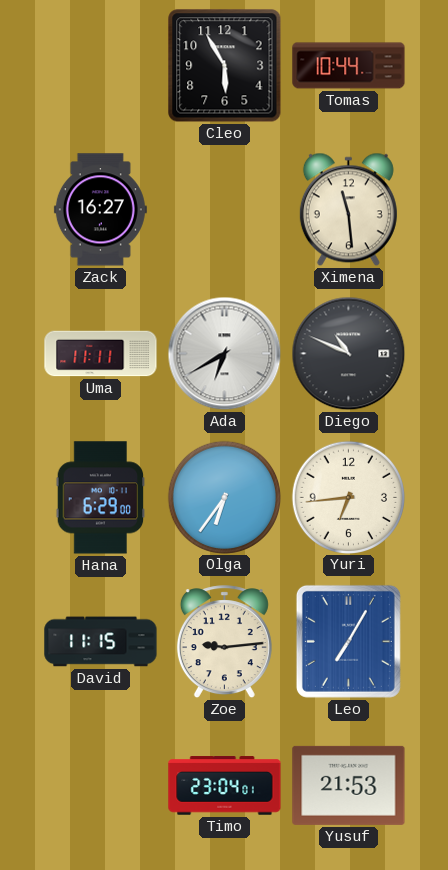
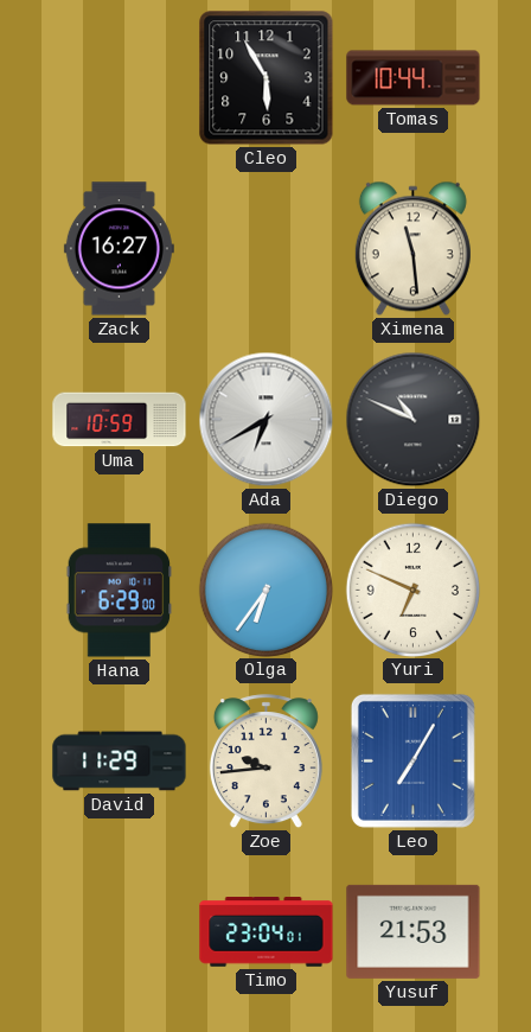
Uma: 11:11 -> 10:59 (120, 420)
Yuri: 6:44 -> 6:49 (412, 590)
David: 11:15 -> 11:29 (120, 762)
Zoe: 9:14 -> 9:44 (265, 762)
